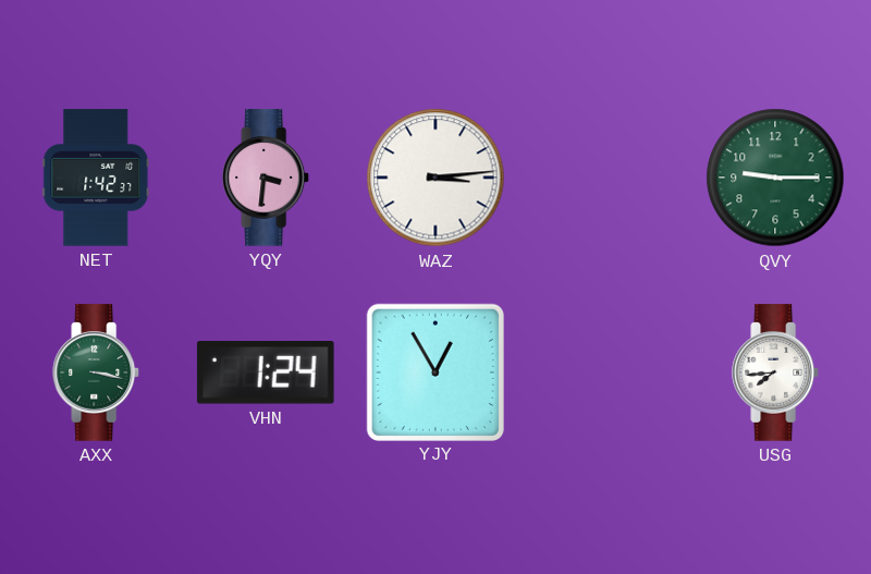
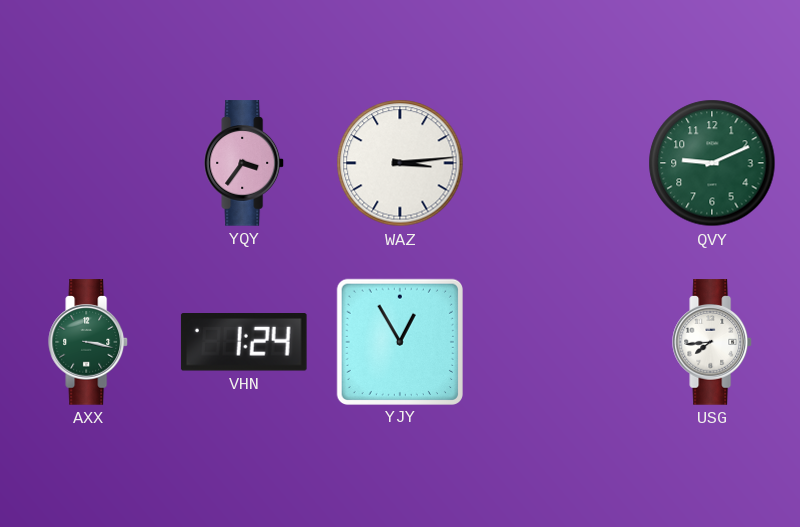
NET: 1:42 -> none (96, 178)
YQY: 3:31 -> 3:36 (245, 163)
QVY: 9:15 -> 9:11 (712, 163)
